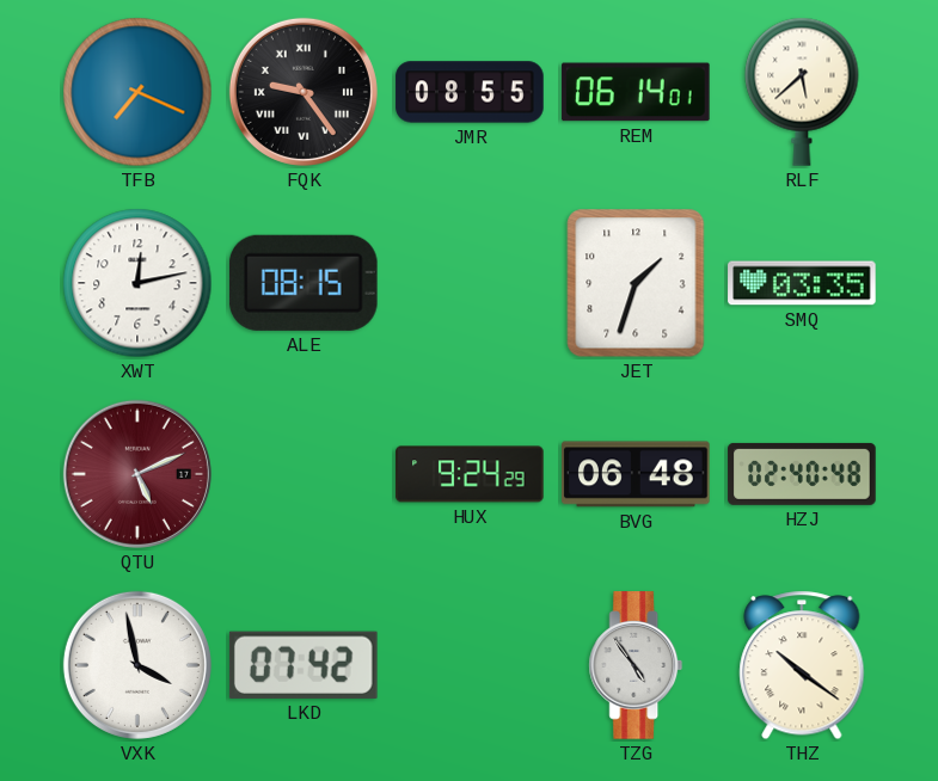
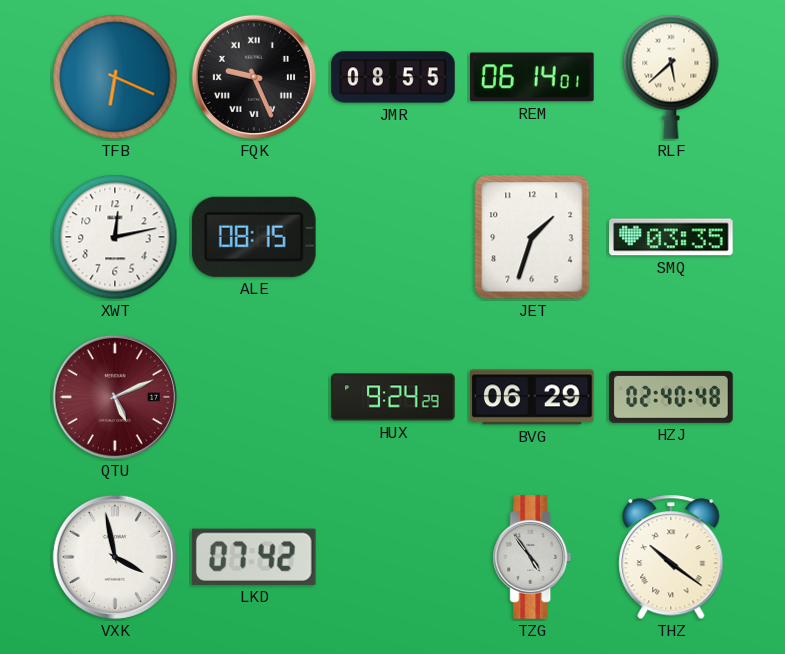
TFB: 7:19 -> 6:19 (115, 77)
FQK: 9:24 -> 9:26 (254, 77)
BVG: 06:48 -> 06:29 (532, 397)
